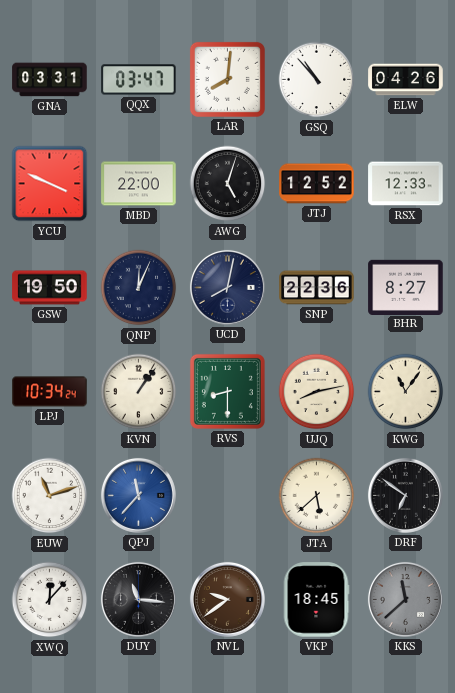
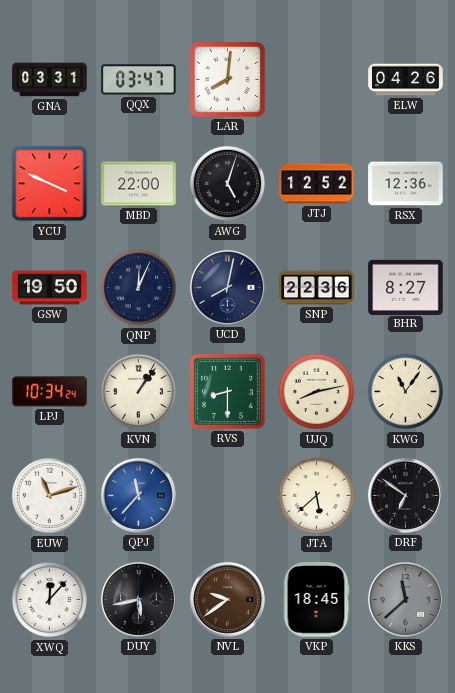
GSQ: 10:53 -> none (317, 80)
RSX: 12:33 -> 12:36 (406, 184)
DUY: 11:16 -> 5:43 (138, 599)
